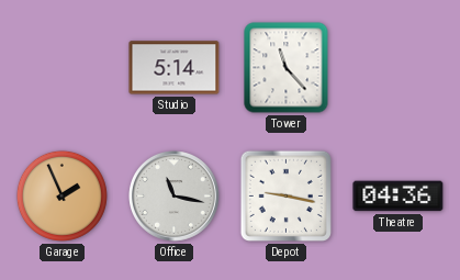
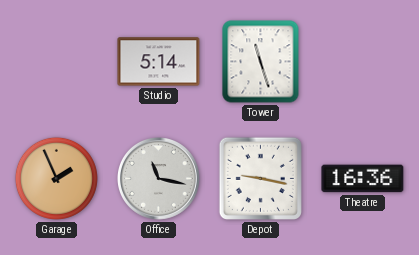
Tower: 11:23 -> 11:27 (261, 62)
Theatre: 04:36 -> 16:36 (363, 179)
